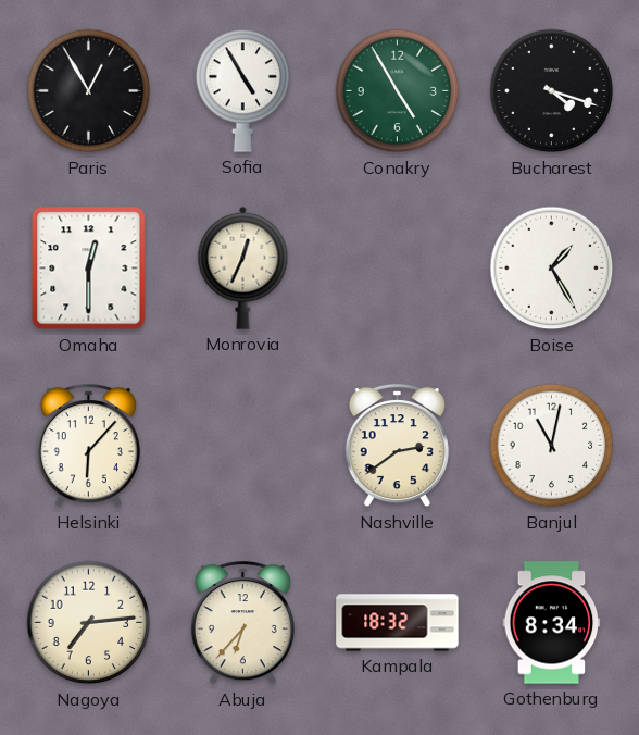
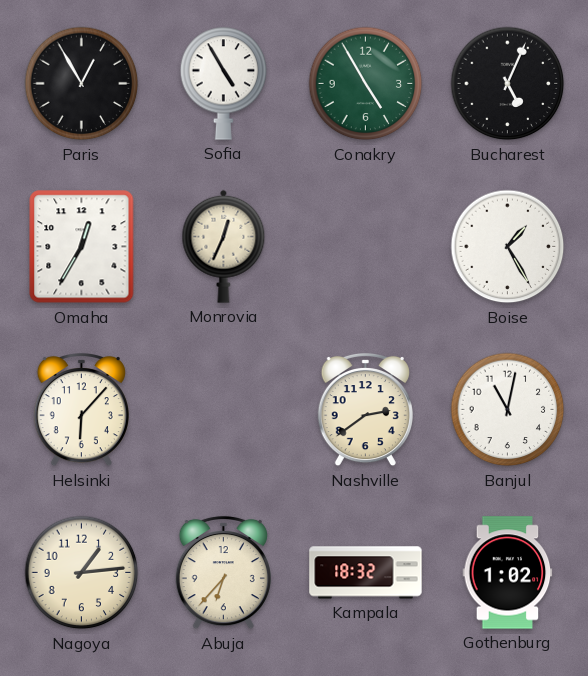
Bucharest: 4:18 -> 5:04 (508, 84)
Omaha: 12:30 -> 12:35 (82, 247)
Nagoya: 7:14 -> 1:14 (82, 573)
Gothenburg: 8:34 -> 1:02 (508, 573)
